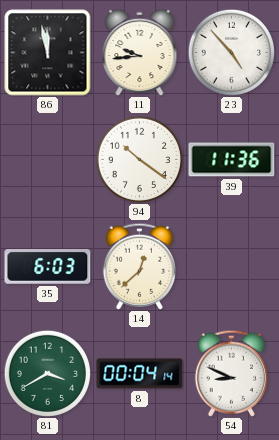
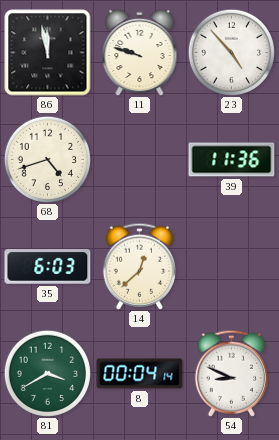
11: 9:44 -> 9:48 (140, 52)
68: none -> 4:42 (47, 159)
94: 10:21 -> none (139, 159)
